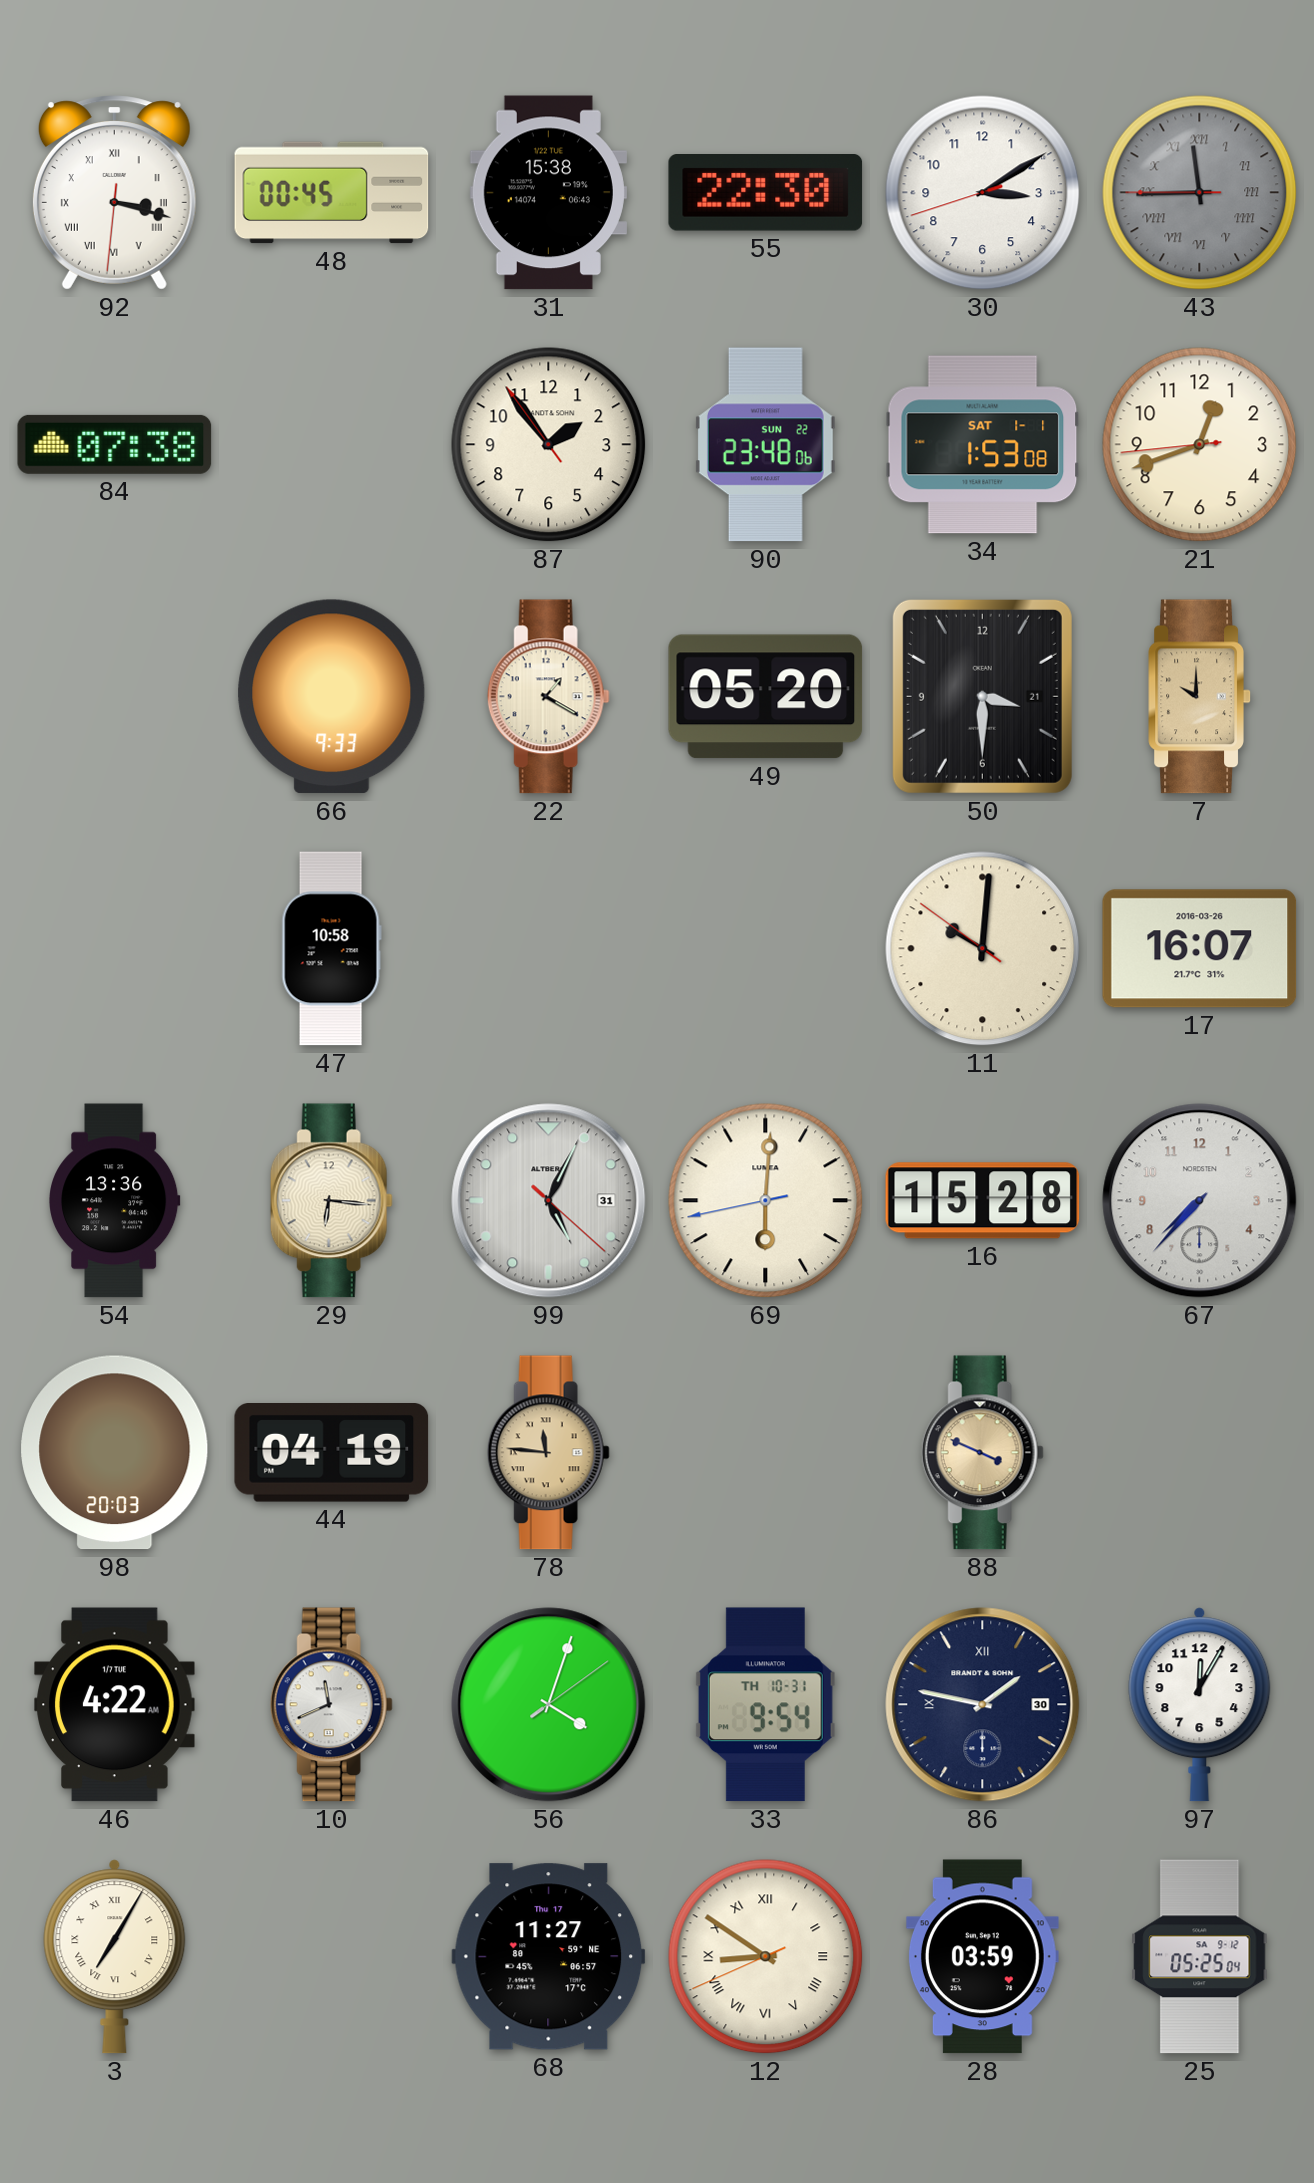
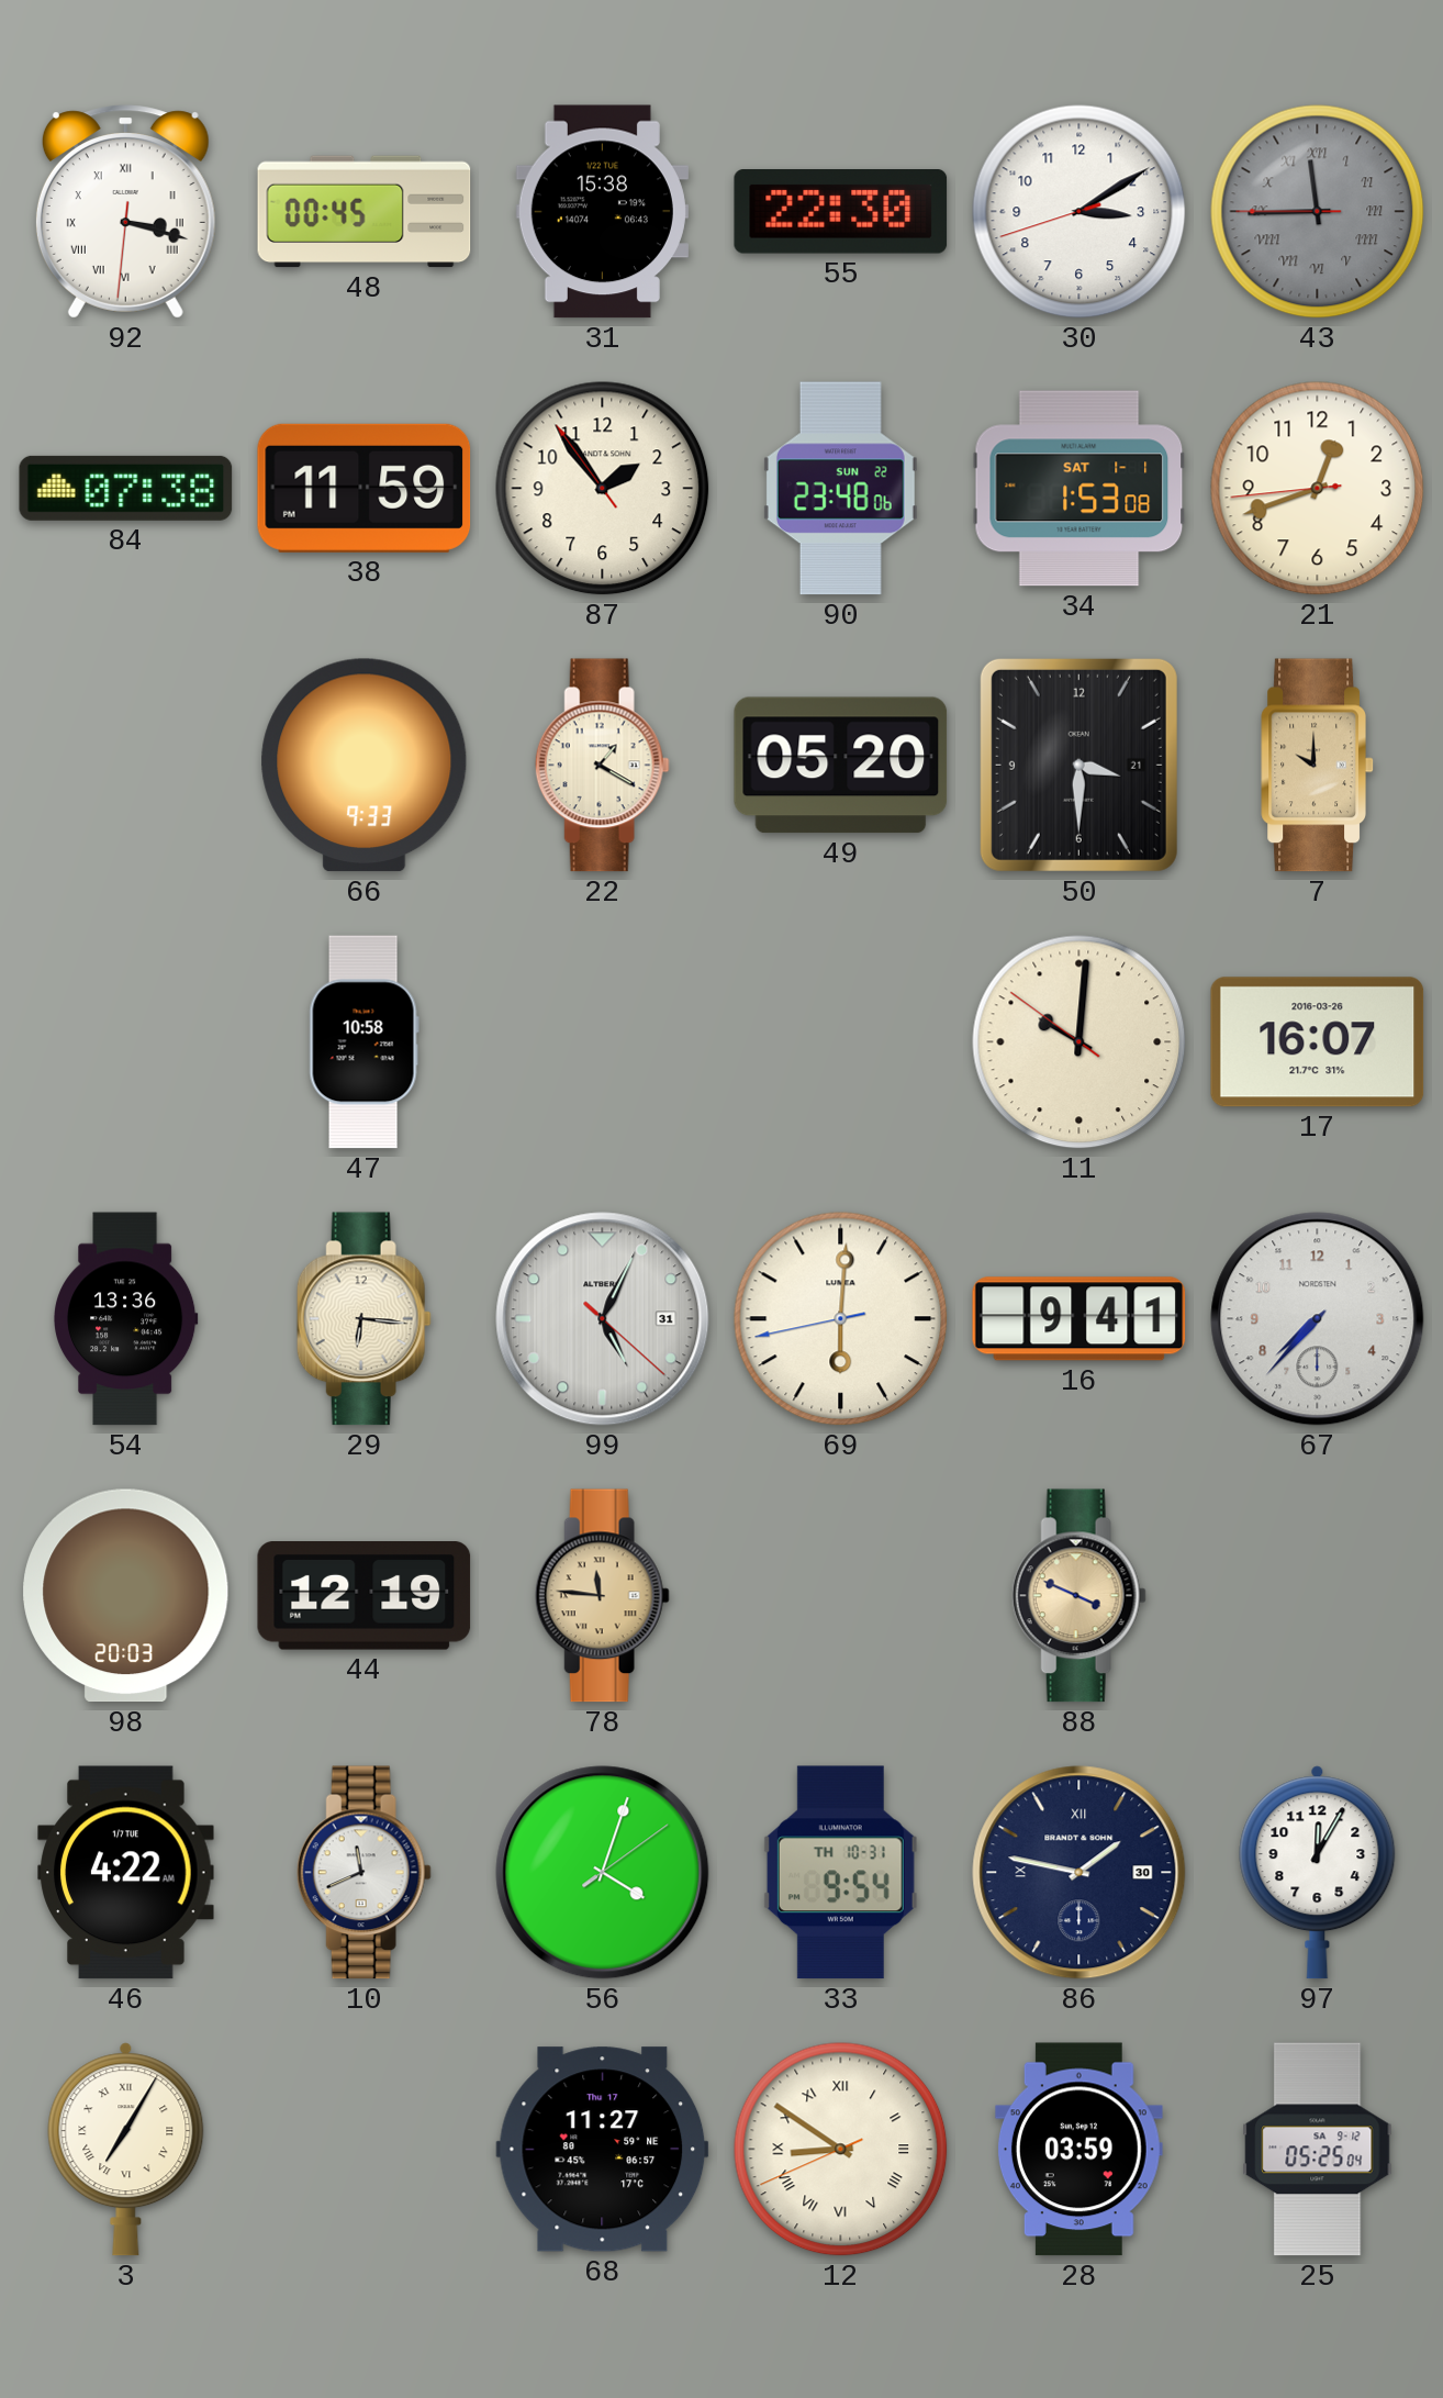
38: none -> 11:59 (365, 488)
16: 15:28 -> 9:41 (1080, 1319)
44: 04:19 -> 12:19 (365, 1596)
